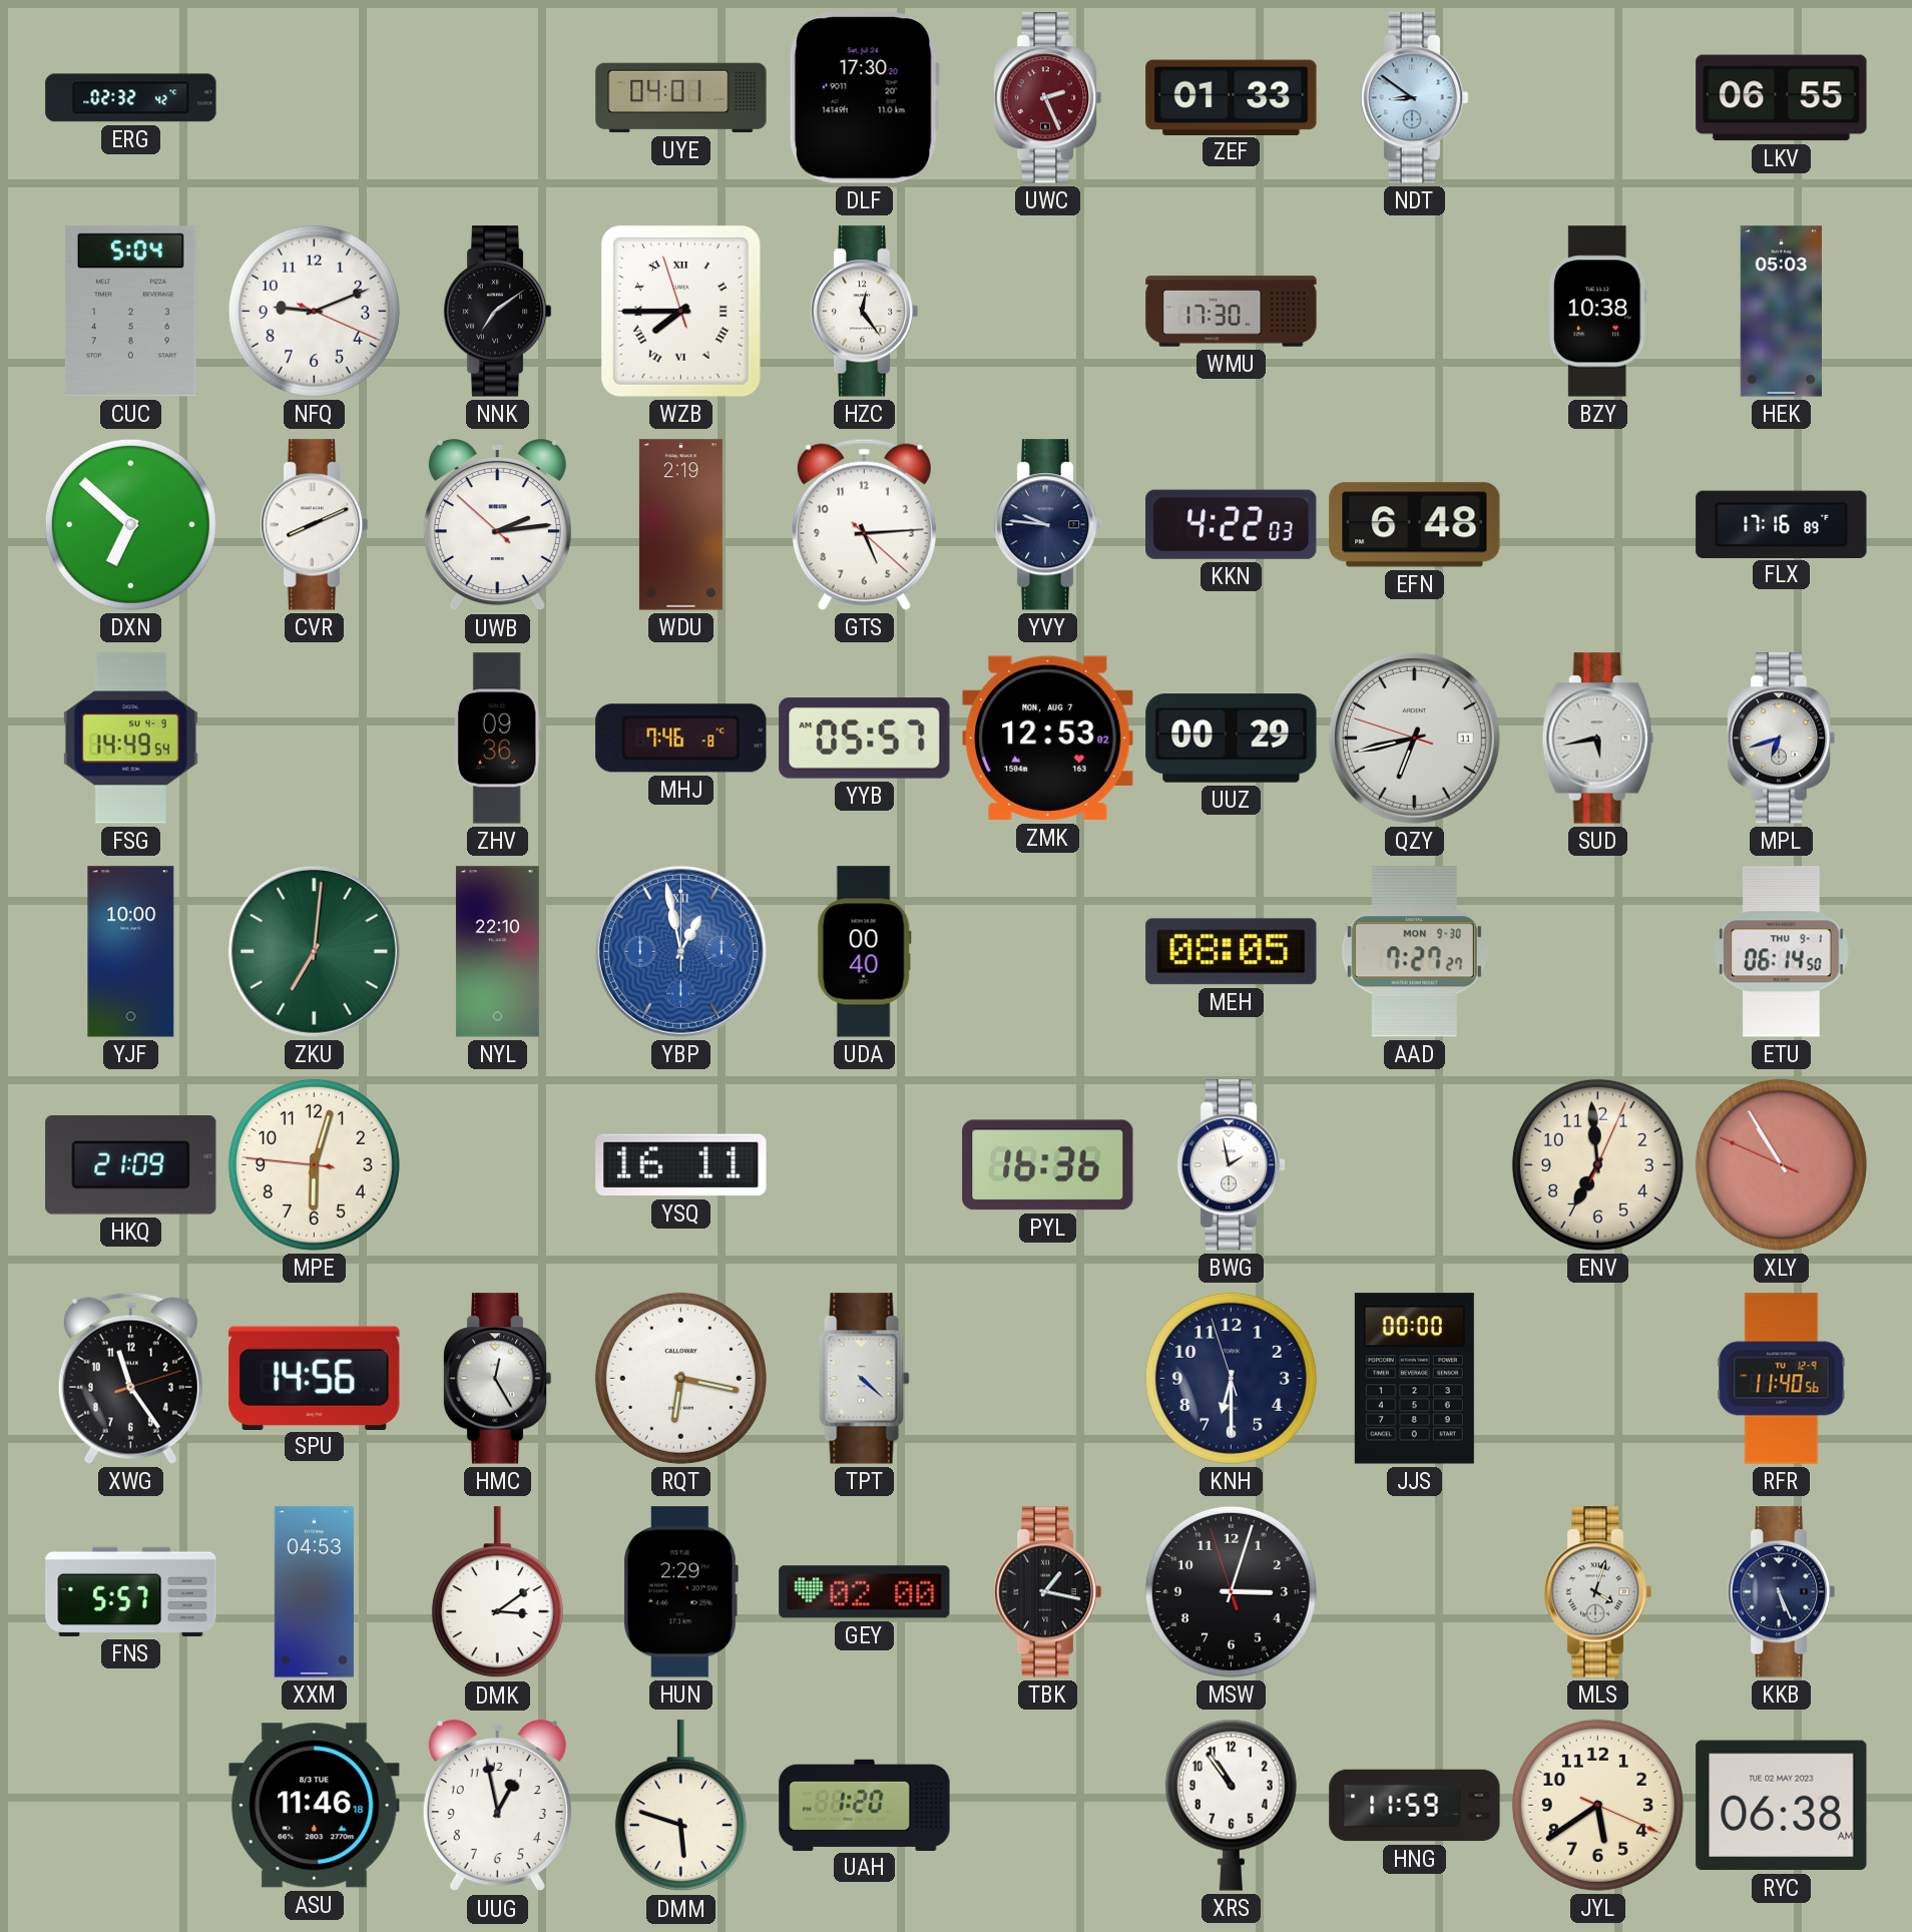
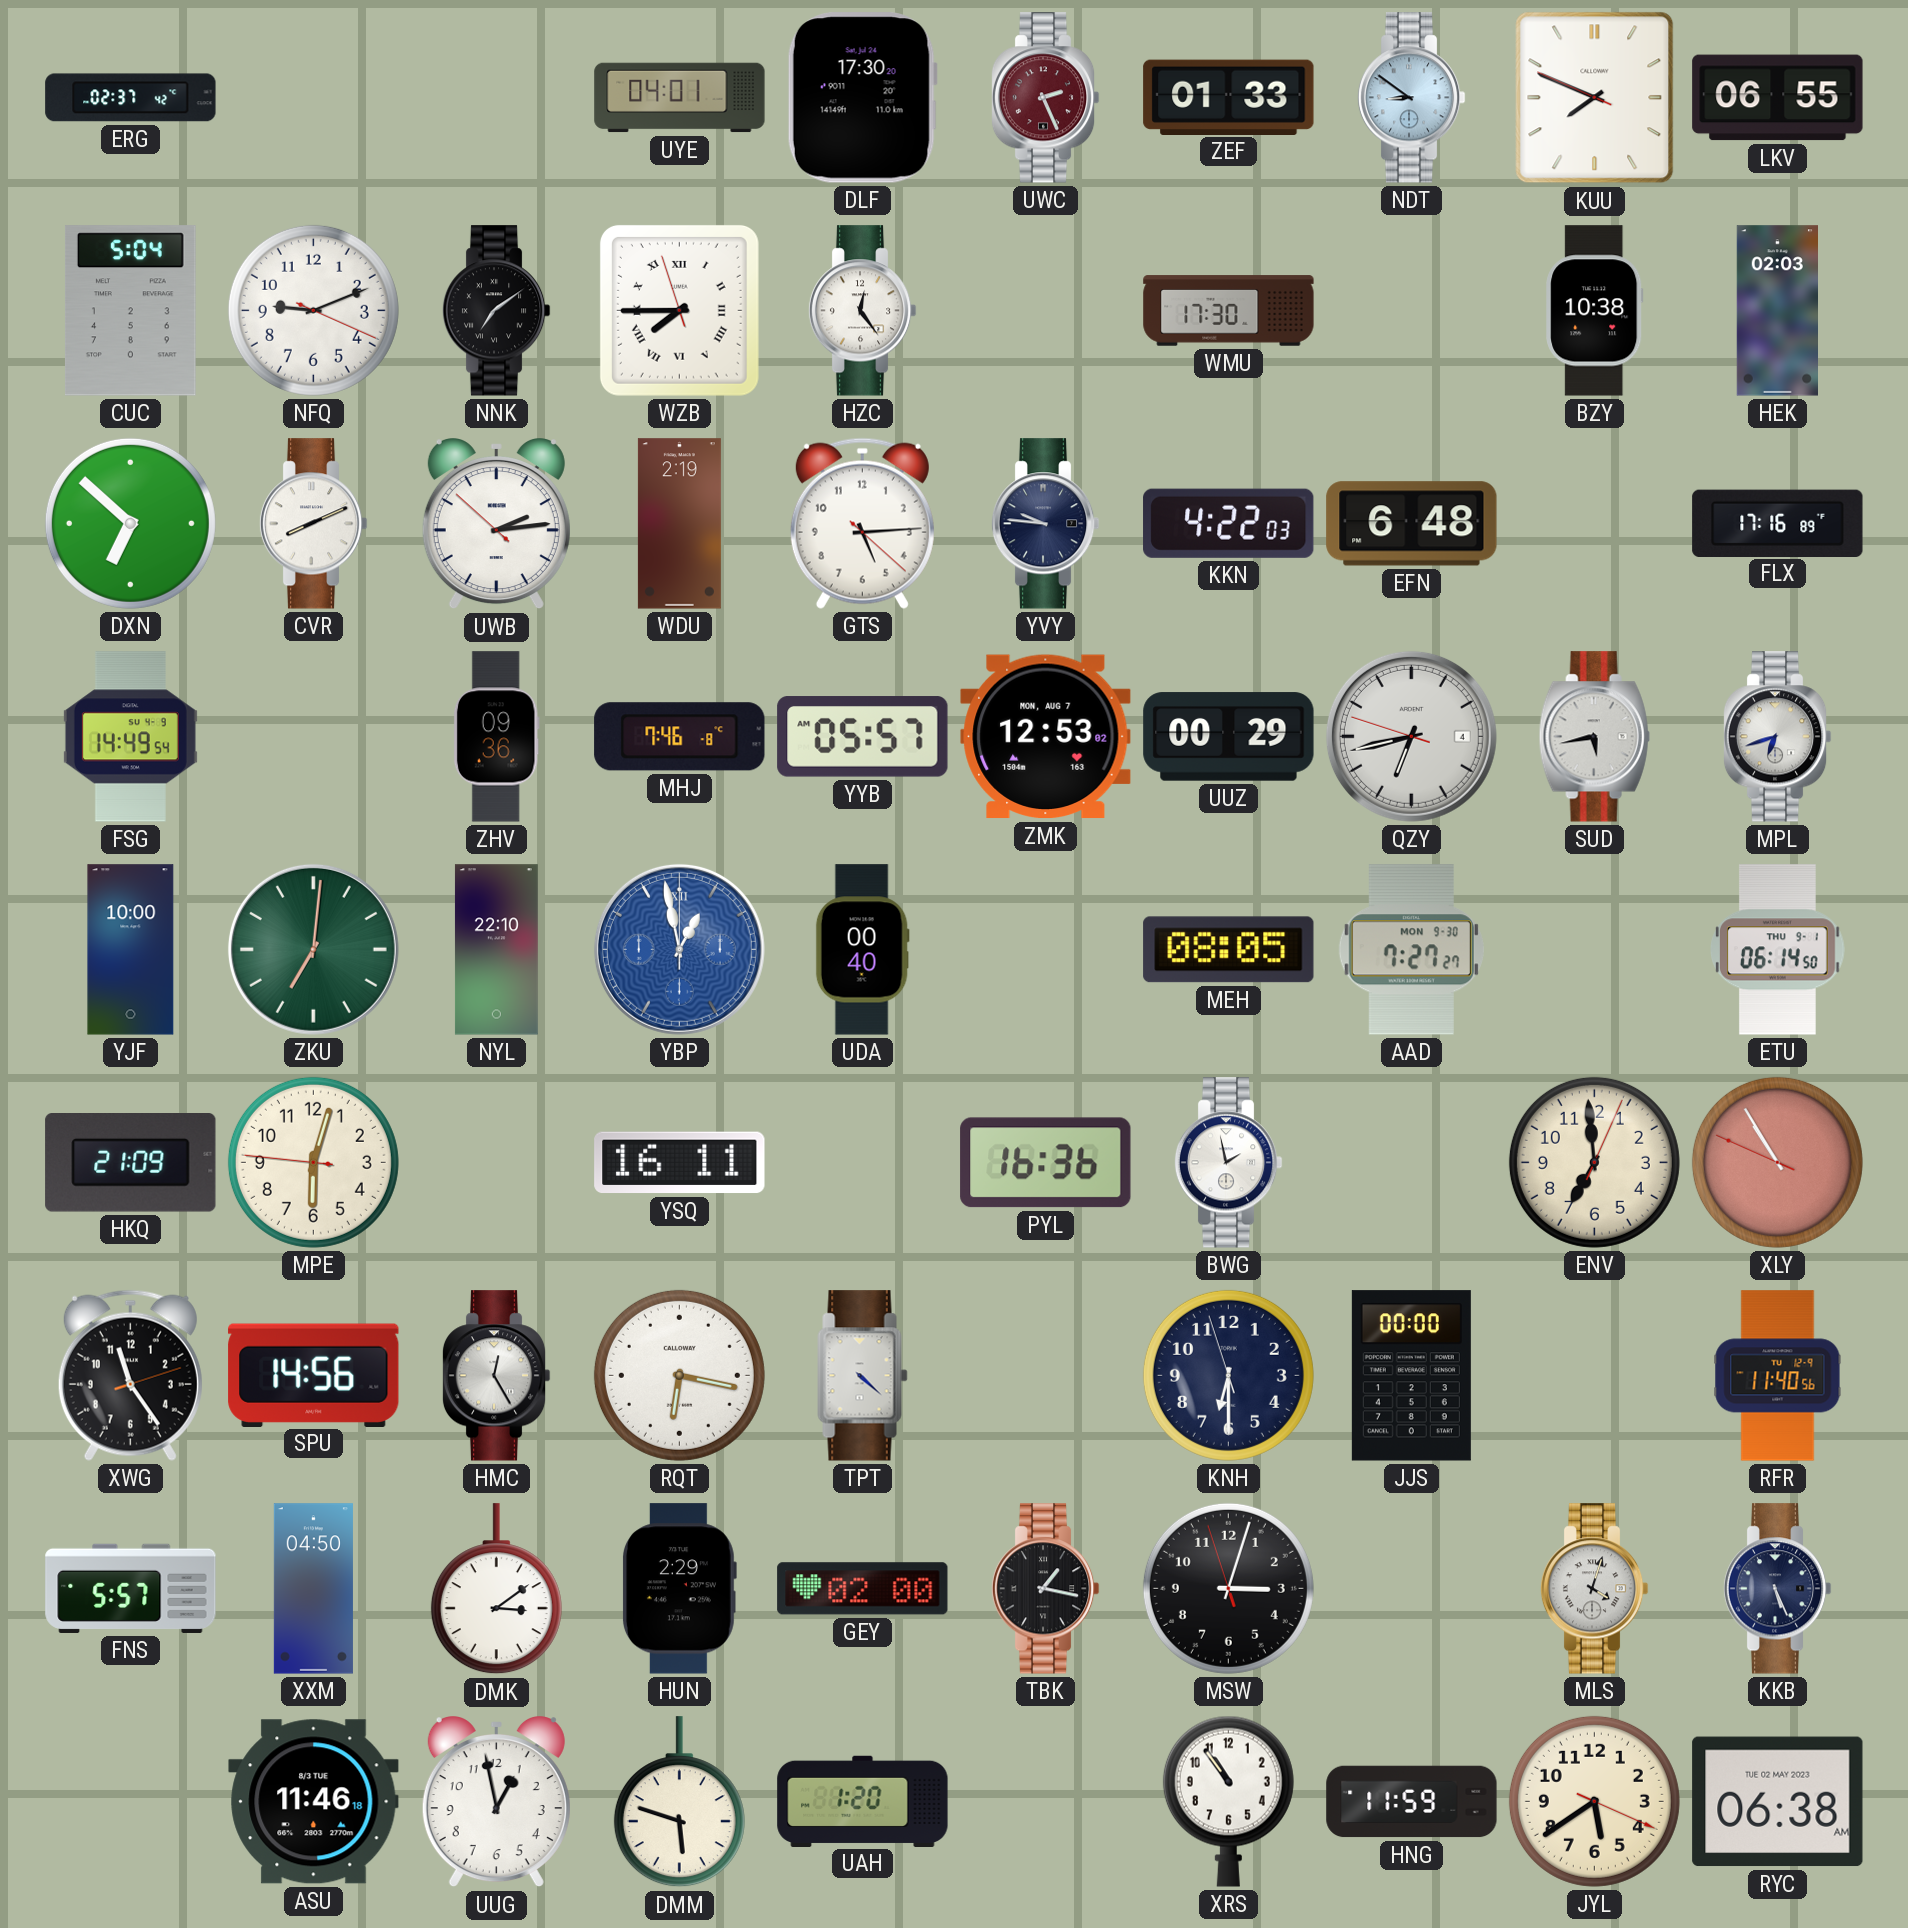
ERG: 02:32 -> 02:37 (131, 98)
KUU: none -> 7:48 (1595, 98)
HEK: 05:03 -> 02:03 (1777, 311)
QZY date: 11 -> 4 (1411, 736)
XXM: 04:53 -> 04:50 (313, 1589)
